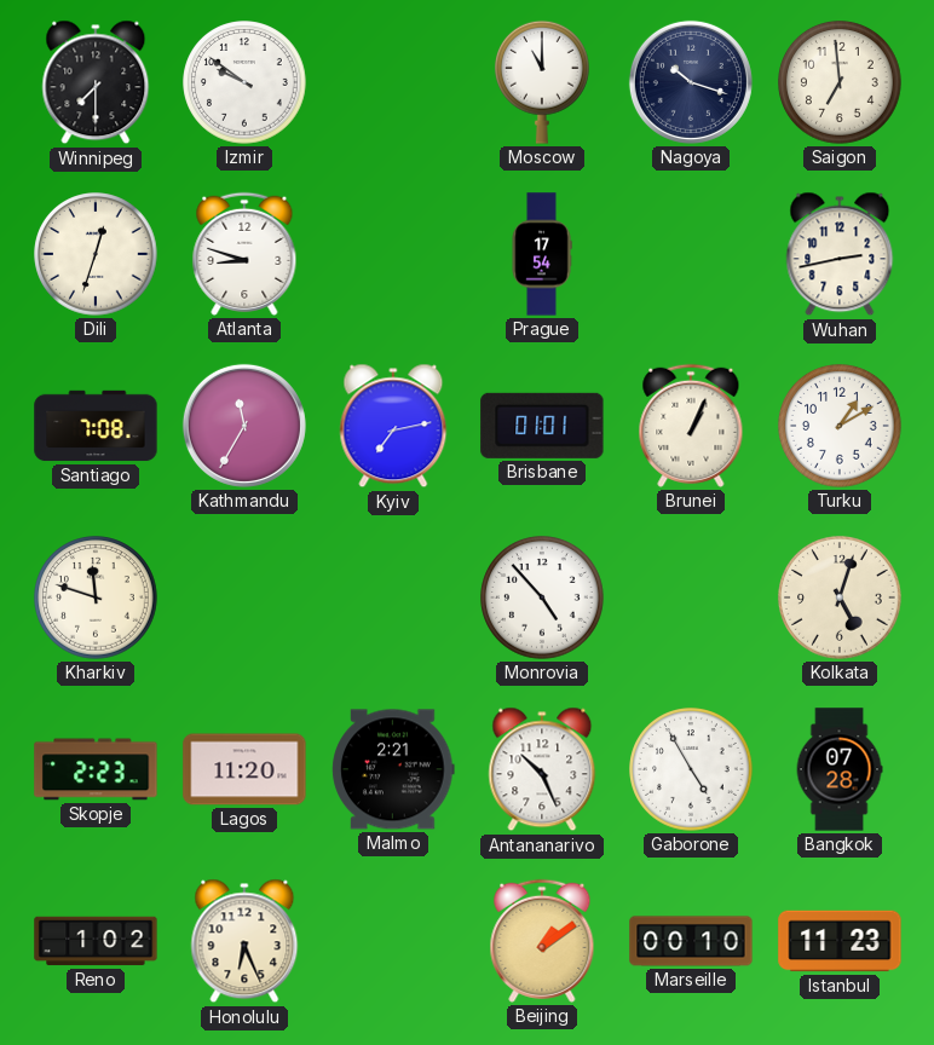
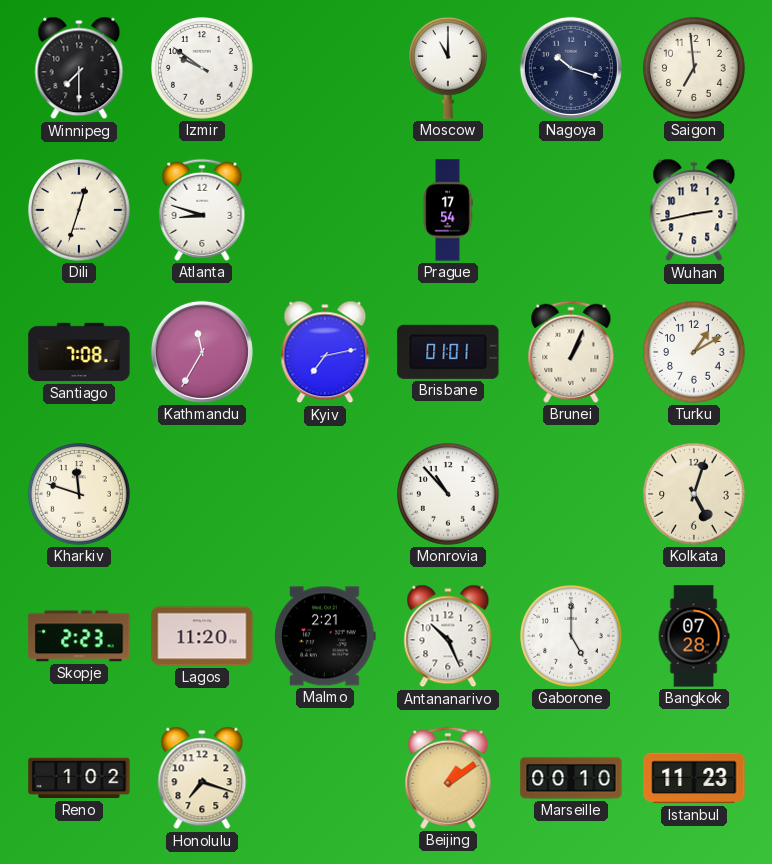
Monrovia: 4:53 -> 10:53 (448, 494)
Gaborone: 4:55 -> 5:00 (571, 636)
Honolulu: 6:26 -> 7:18 (202, 778)
